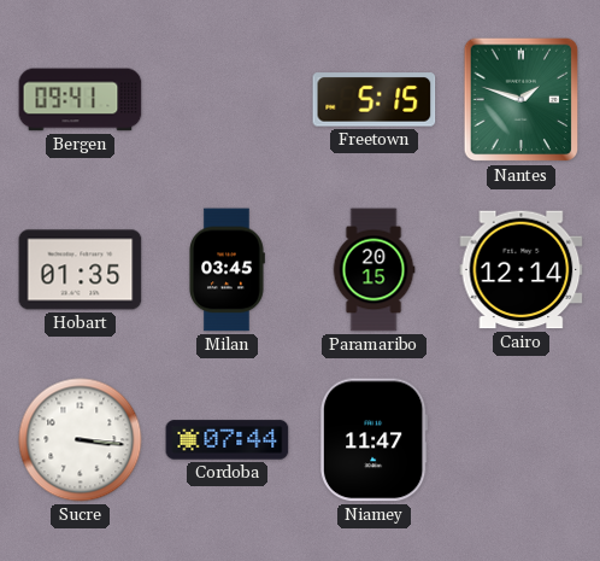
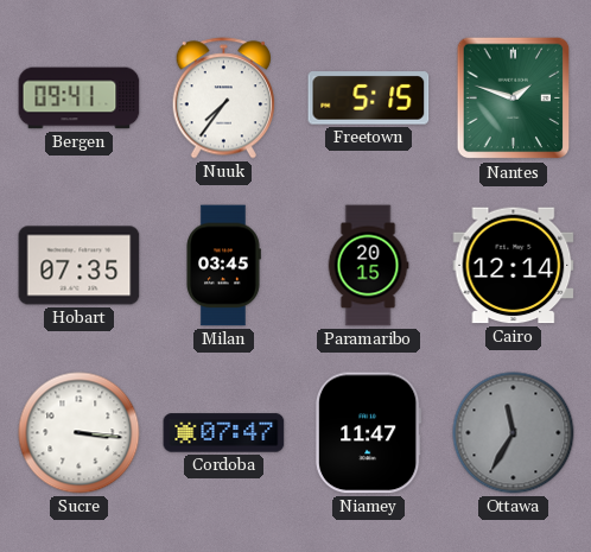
Nuuk: none -> 7:36 (223, 99)
Hobart: 01:35 -> 07:35 (80, 266)
Cordoba: 07:44 -> 07:47 (224, 433)
Ottawa: none -> 11:35 (514, 433)
